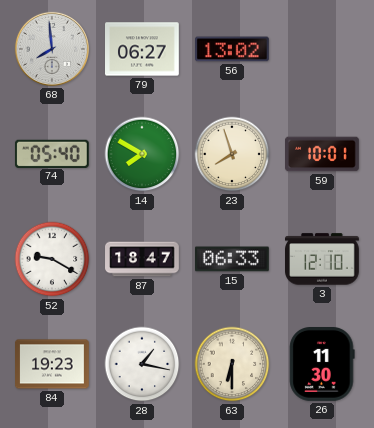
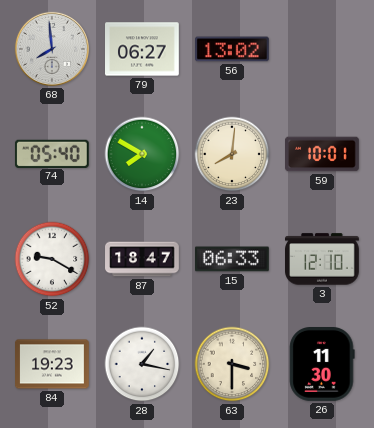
23: 7:57 -> 8:01 (232, 154)
63: 6:30 -> 3:30 (232, 364)
